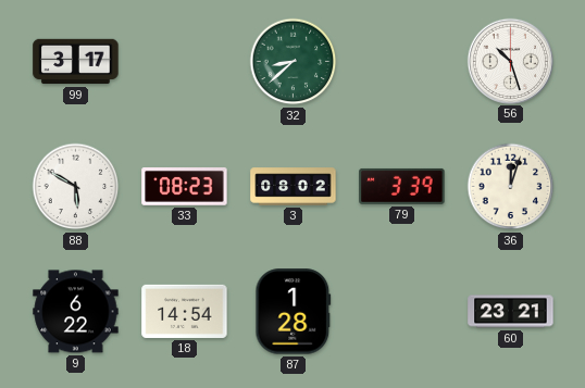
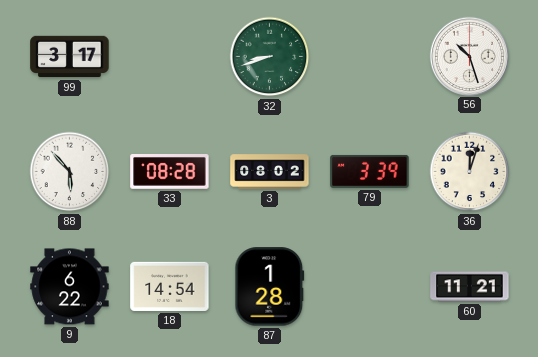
32: 8:38 -> 8:42 (270, 57)
88: 5:50 -> 5:53 (70, 172)
33: 08:23 -> 08:28 (170, 172)
60: 23:21 -> 11:21 (470, 287)
